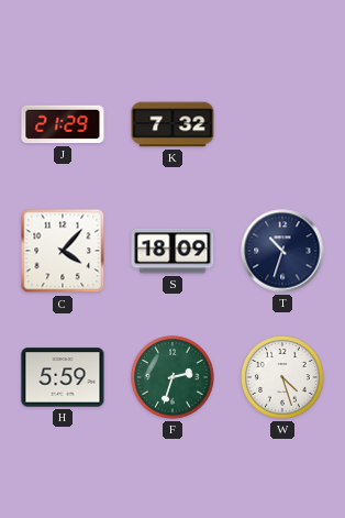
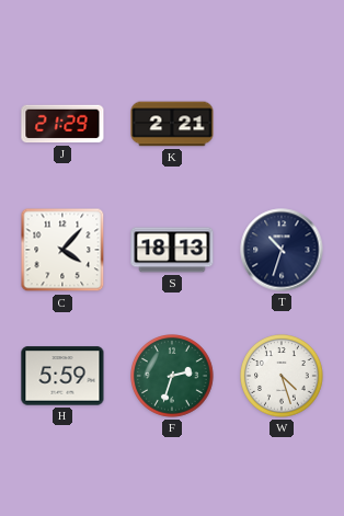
K: 7:32 -> 2:21 (172, 124)
S: 18:09 -> 18:13 (172, 250)
